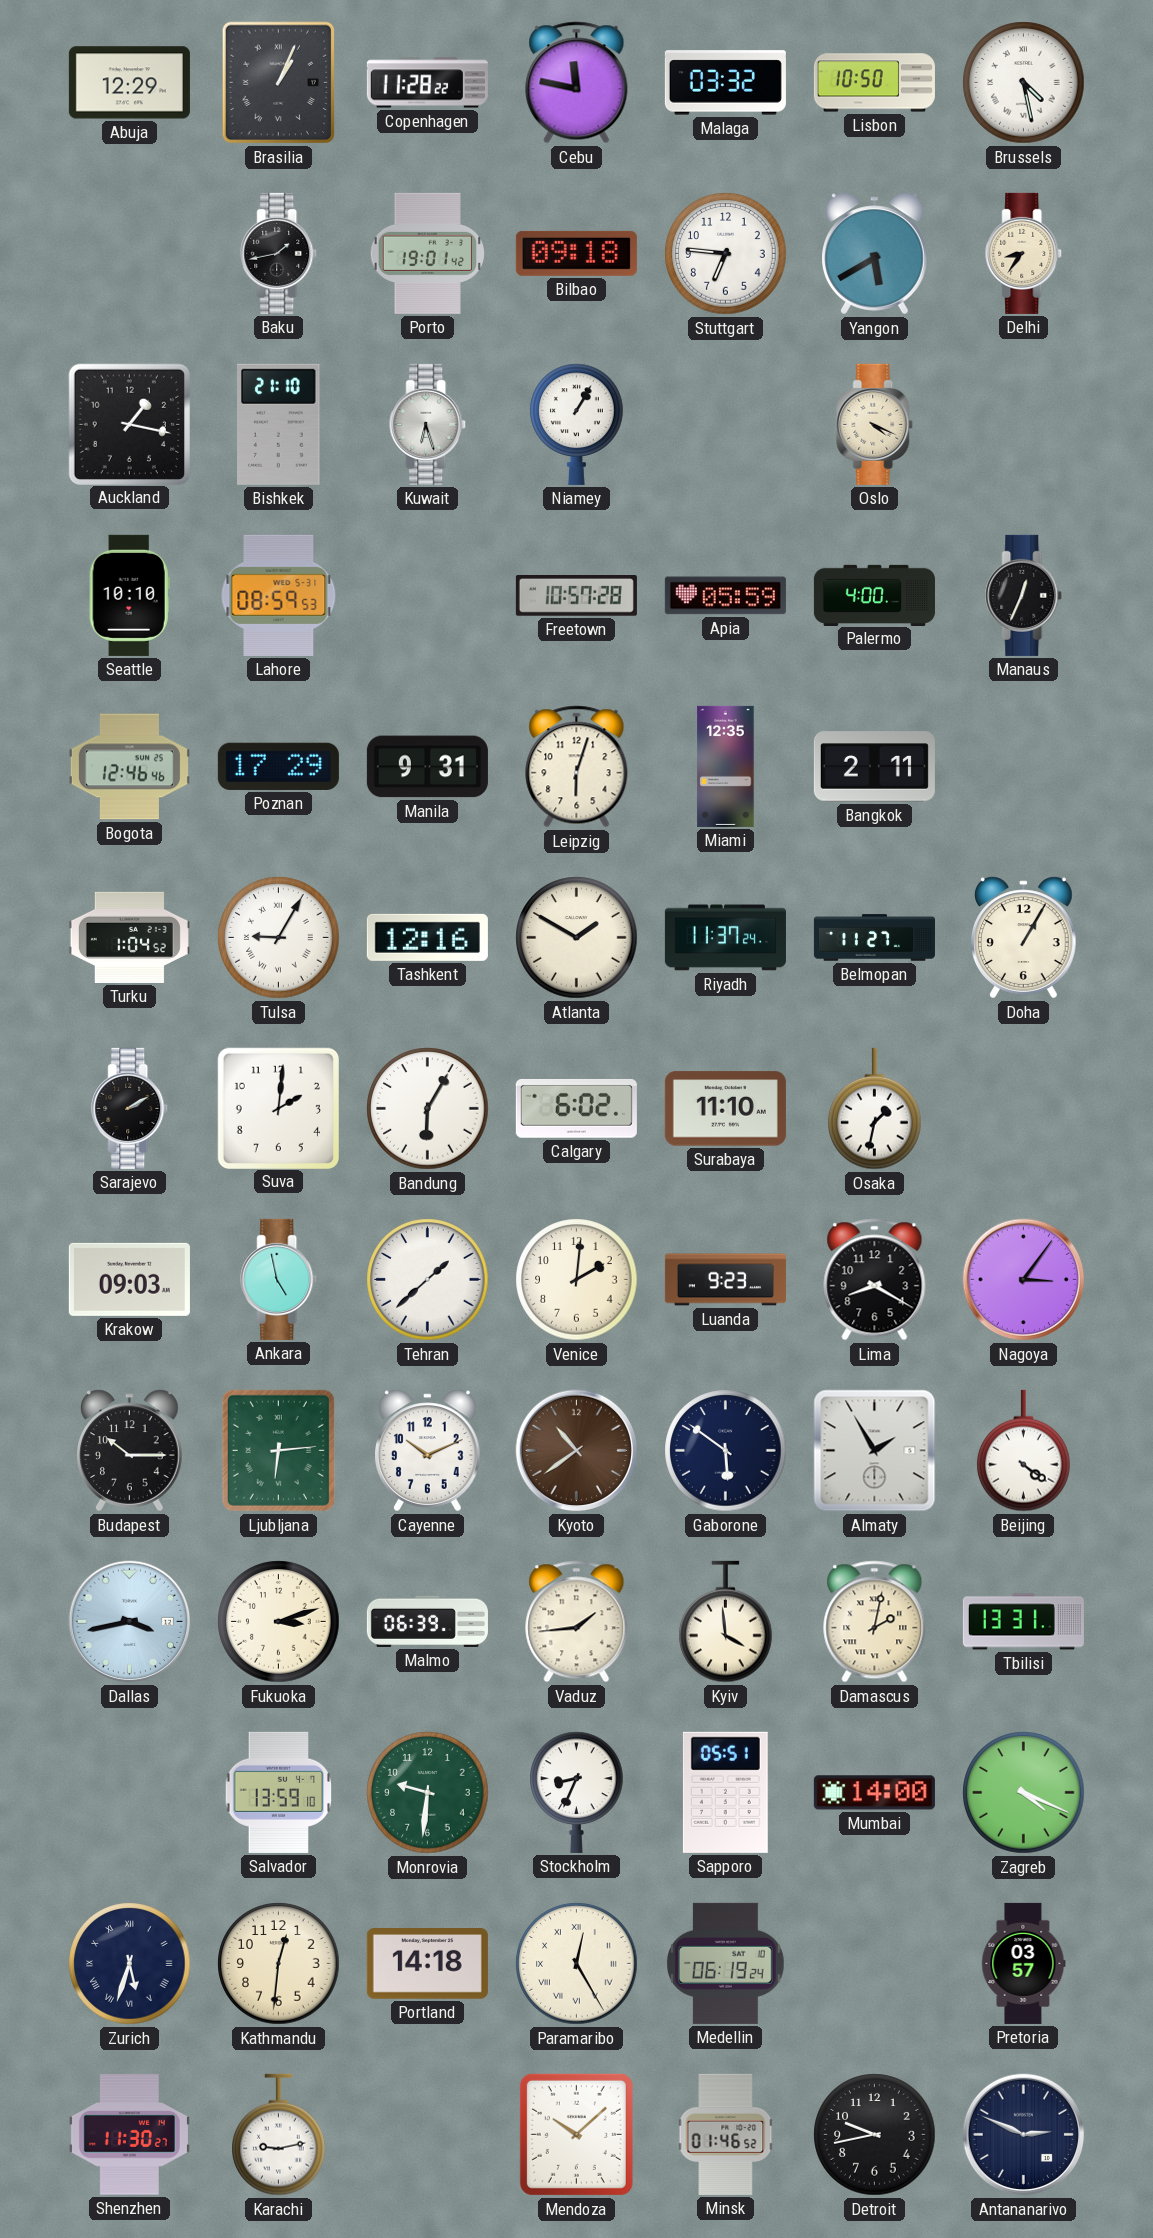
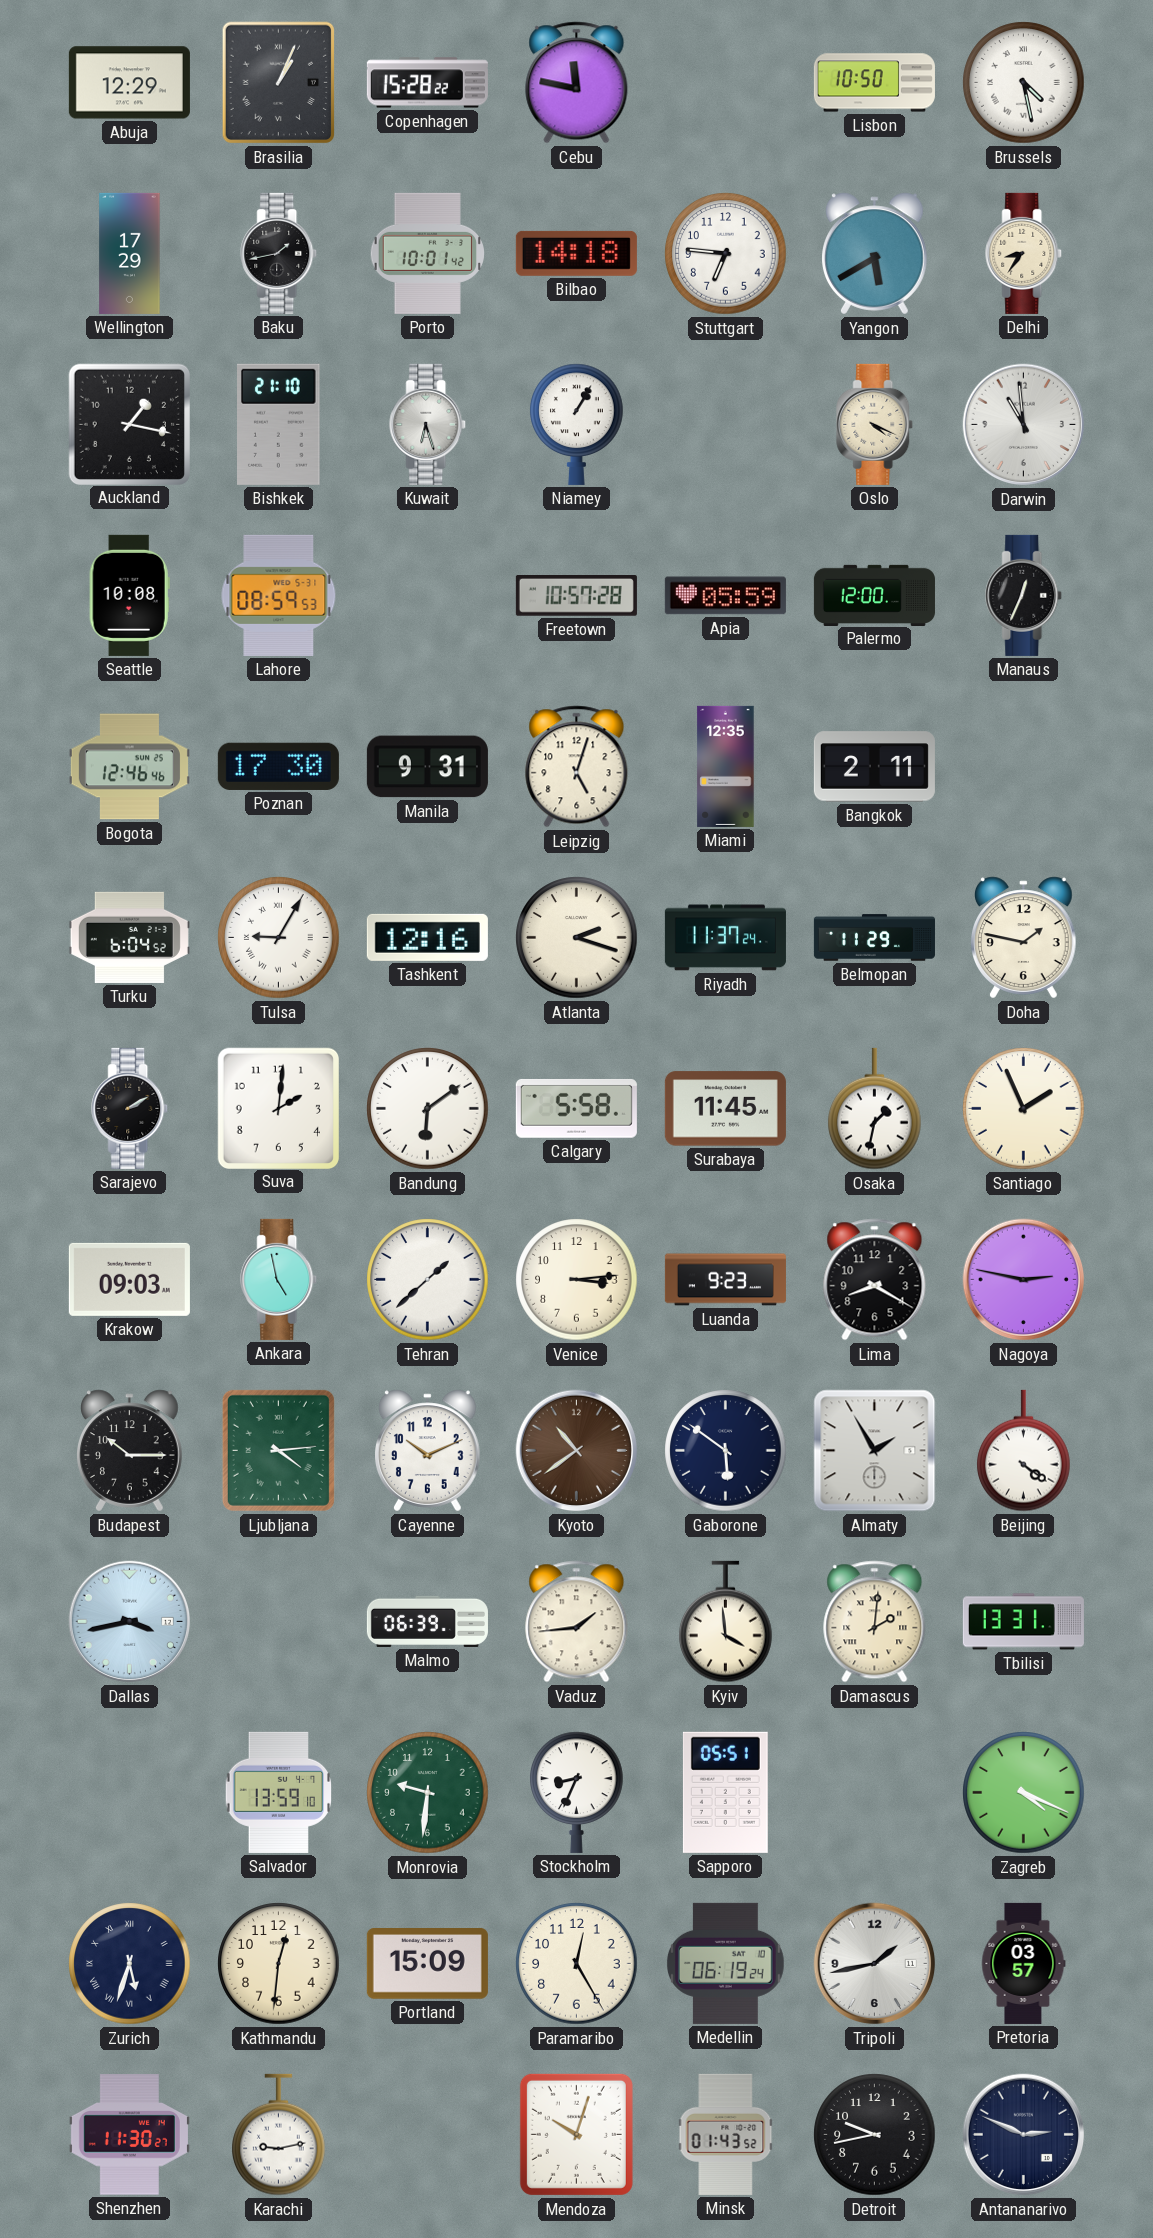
Copenhagen: 11:28 -> 15:28 (427, 83)
Malaga: 03:32 -> none (725, 83)
Wellington: none -> 17:29 (130, 253)
Porto: 19:01 -> 10:01 (427, 253)
Bilbao: 09:18 -> 14:18 (576, 253)
Darwin: none -> 10:59 (1024, 425)
Seattle: 10:10 -> 10:08 (129, 595)
Palermo: 4:00 -> 12:00 (874, 595)
Poznan: 17:29 -> 17:30 (278, 766)
Leipzig: 6:03 -> 5:03 (577, 767)
Turku: 1:04 -> 6:04 (129, 937)
Atlanta: 1:50 -> 2:18 (577, 938)
Belmopan: 11:27 -> 11:29 (874, 938)
Doha: 1:05 -> 1:47 (1024, 938)
Bandung: 6:05 -> 6:09 (428, 1109)
Calgary: 6:02 -> 5:58 (576, 1108)
Surabaya: 11:10 -> 11:45 (725, 1109)
Santiago: none -> 1:56 (1024, 1109)
Venice: 2:01 -> 3:14 (577, 1280)
Nagoya: 3:06 -> 2:47 (1024, 1280)
Ljubljana: 6:14 -> 4:14 (278, 1450)
Fukuoka: 3:12 -> none (279, 1622)
Damascus: 2:02 -> 2:01 (875, 1622)
Mumbai: 14:00 -> none (874, 1793)
Portland: 14:18 -> 15:09 (427, 1964)
Paramaribo numerals: Roman -> Arabic (577, 1964)
Tripoli: none -> 1:43 (875, 1964)
Mendoza: 10:08 -> 10:03 (576, 2134)
Minsk: 01:46 -> 01:43 (726, 2134)
